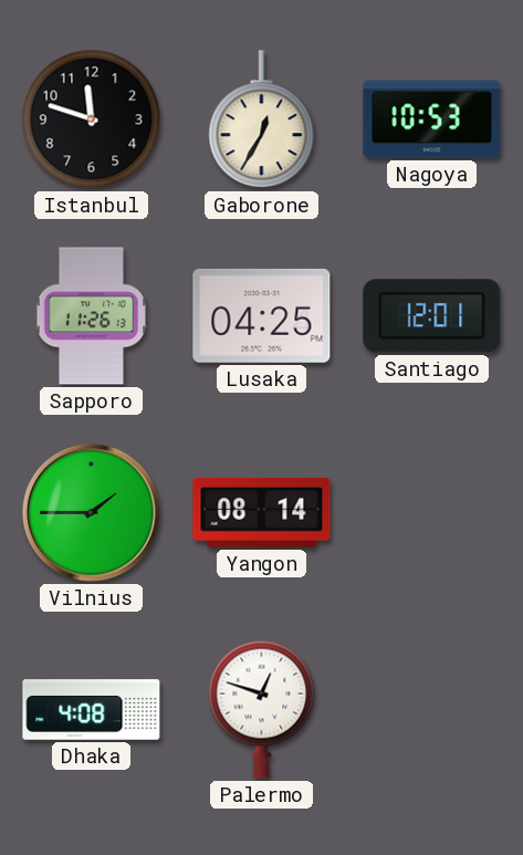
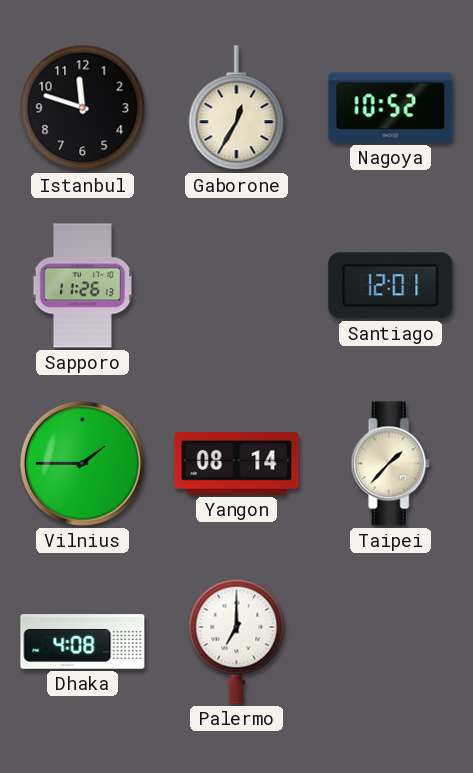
Nagoya: 10:53 -> 10:52 (391, 108)
Lusaka: 04:25 -> none (262, 315)
Taipei: none -> 1:37 (390, 464)
Palermo: 12:48 -> 7:00 (237, 641)
